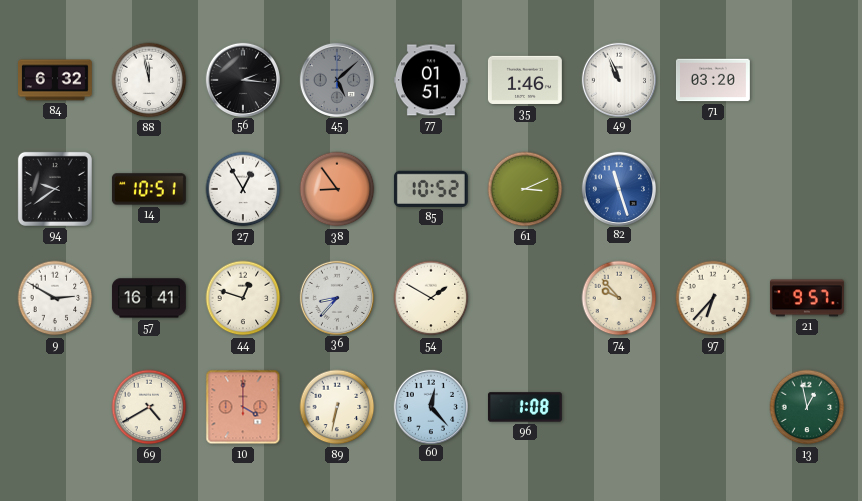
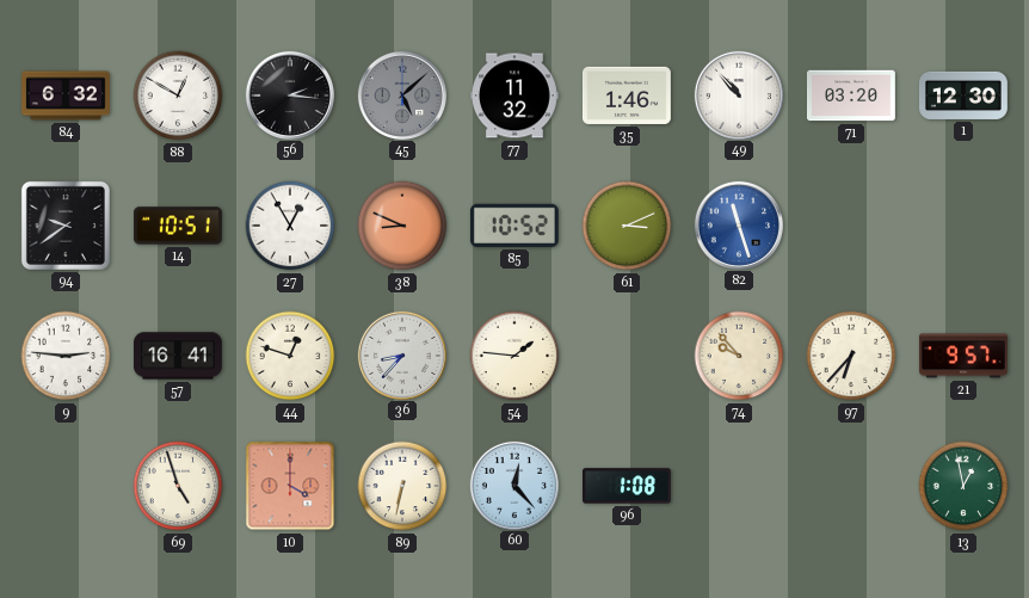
88: 11:58 -> 12:50 (178, 95)
77: 01:51 -> 11:32 (514, 95)
49: 10:56 -> 10:53 (738, 94)
1: none -> 12:30 (963, 95)
38: 8:54 -> 8:49 (402, 226)
9: 2:50 -> 2:46 (66, 356)
54: 1:50 -> 1:46 (514, 356)
69: 4:40 -> 4:57 (178, 486)
